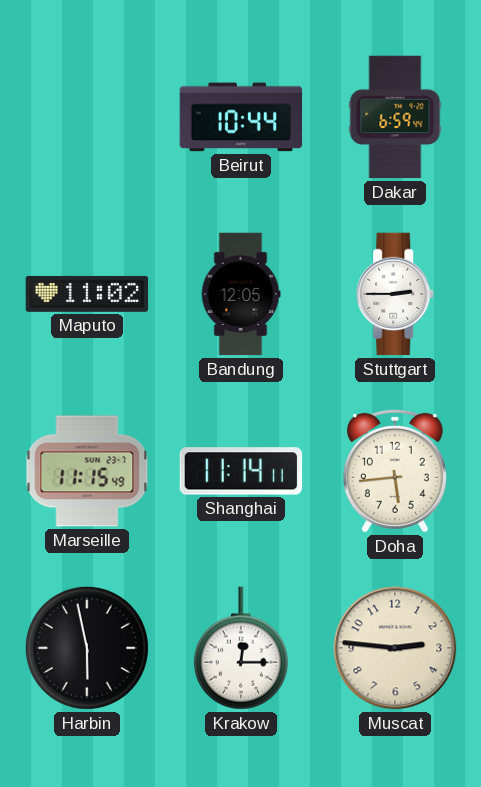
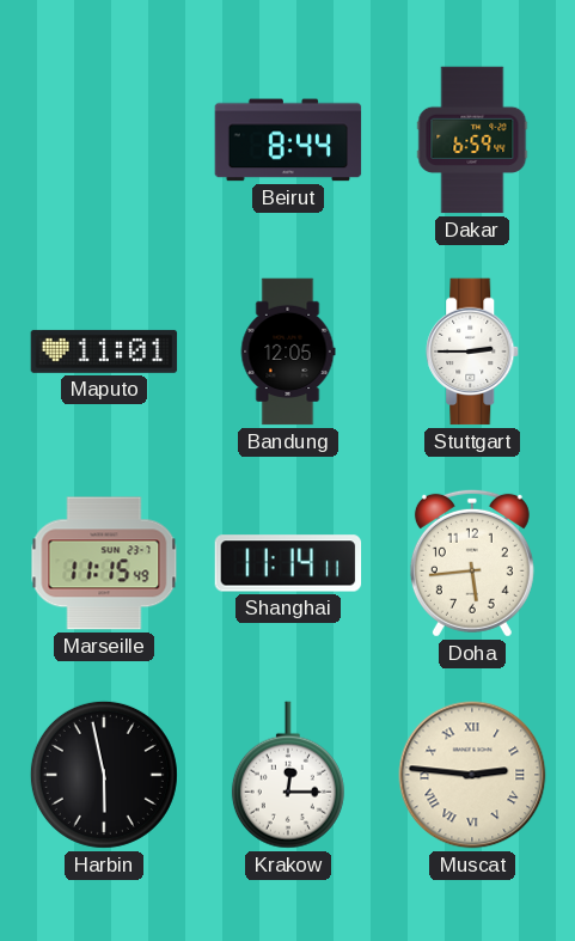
Beirut: 10:44 -> 8:44 (288, 140)
Maputo: 11:02 -> 11:01 (104, 352)
Muscat numerals: Arabic -> Roman (472, 775)
